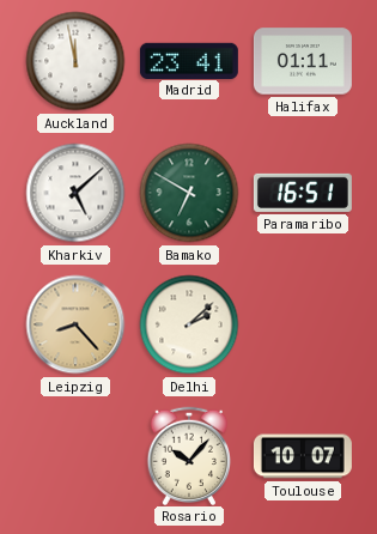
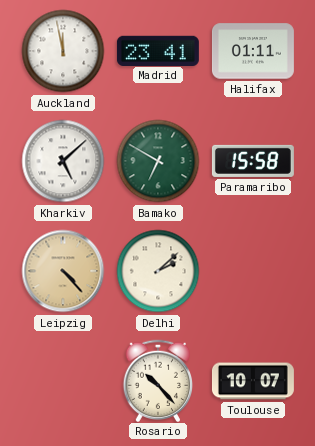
Paramaribo: 16:51 -> 15:58 (253, 161)
Leipzig: 8:23 -> 4:23 (63, 271)
Rosario: 10:07 -> 10:23 (158, 380)
